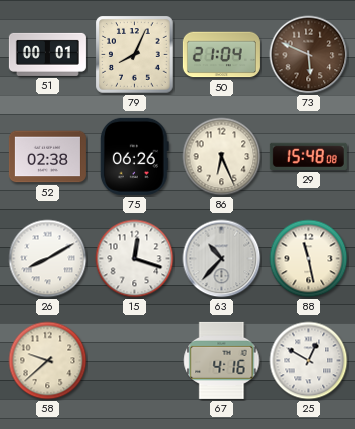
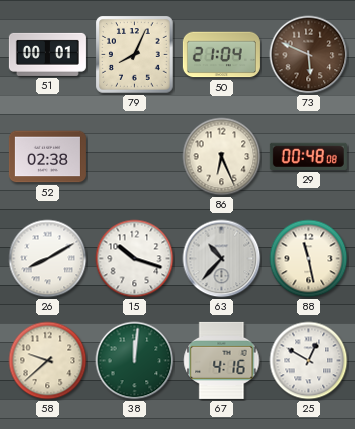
75: 06:26 -> none (134, 156)
29: 15:48 -> 00:48 (308, 156)
15: 12:18 -> 10:18 (135, 259)
38: none -> 12:01 (135, 361)
